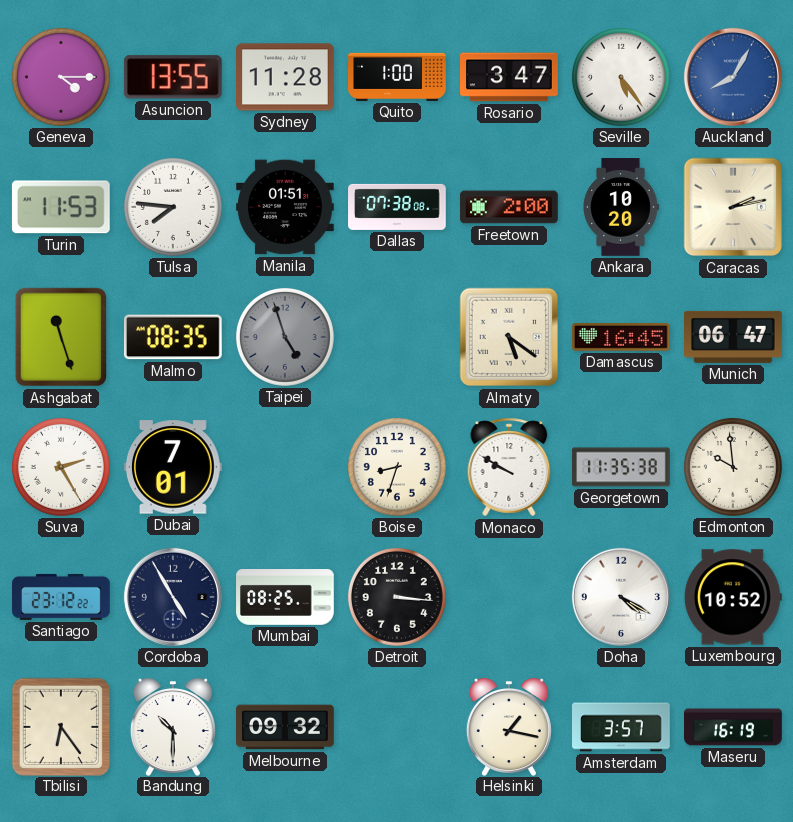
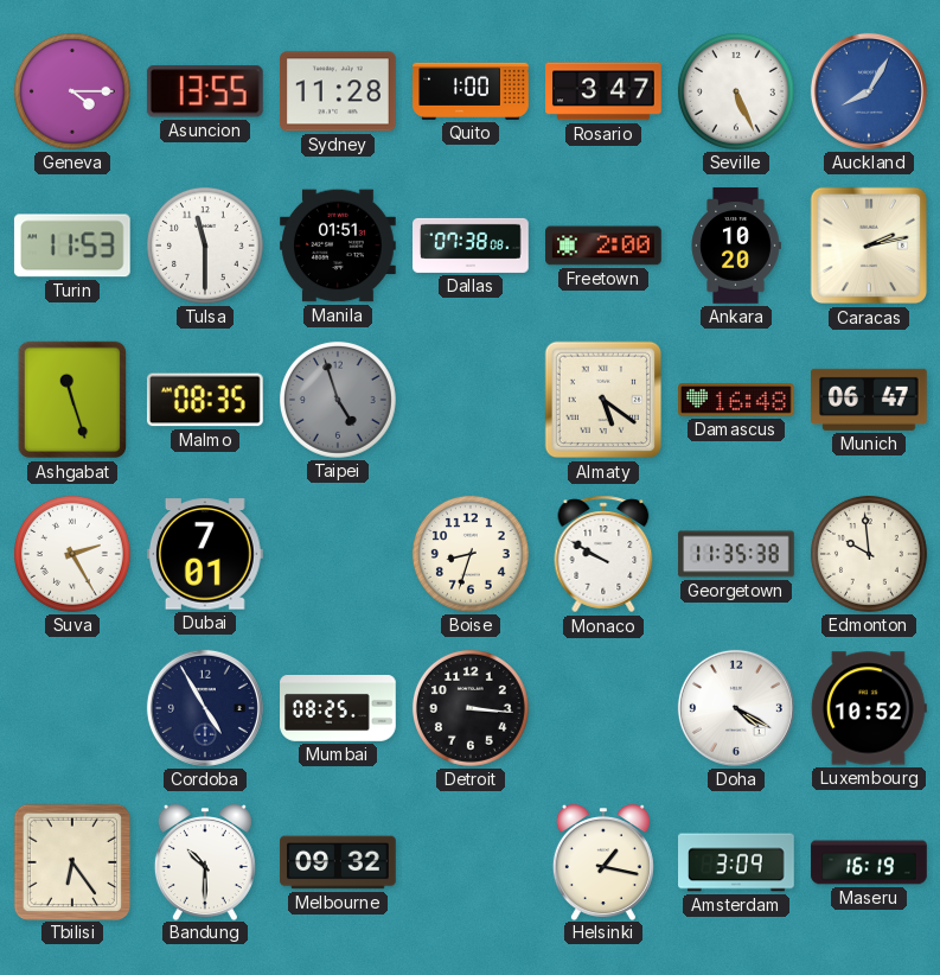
Seville: 5:24 -> 5:26 (736, 91)
Tulsa: 7:46 -> 11:30 (205, 246)
Damascus: 16:45 -> 16:48 (737, 401)
Santiago: 23:12 -> none (61, 597)
Amsterdam: 3:57 -> 3:09 (737, 862)
